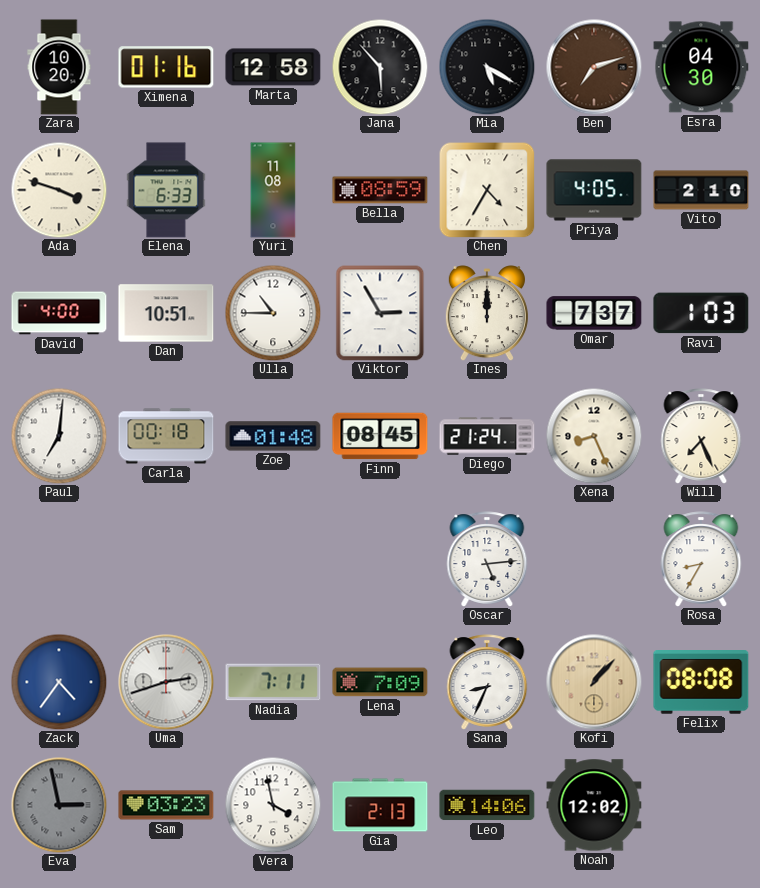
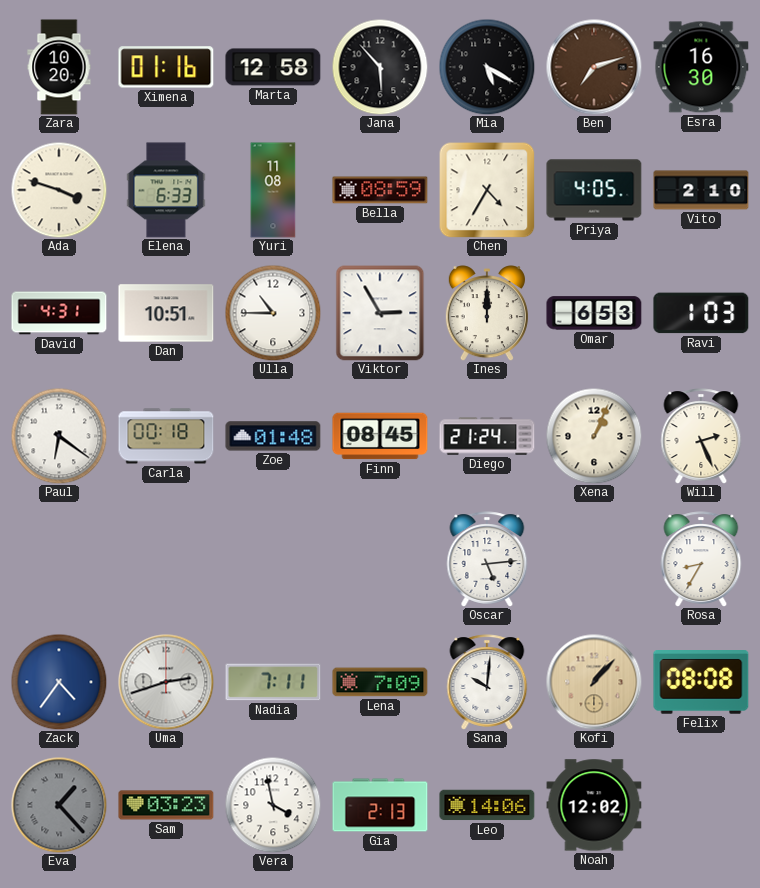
Esra: 04:30 -> 16:30 (701, 67)
David: 4:00 -> 4:31 (59, 313)
Omar: 7:37 -> 6:53 (594, 313)
Paul: 7:01 -> 6:21 (59, 436)
Xena: 8:26 -> 1:04 (594, 436)
Will: 7:26 -> 2:26 (701, 436)
Sana: 8:34 -> 10:01 (487, 682)
Eva: 2:58 -> 1:23 (59, 805)
